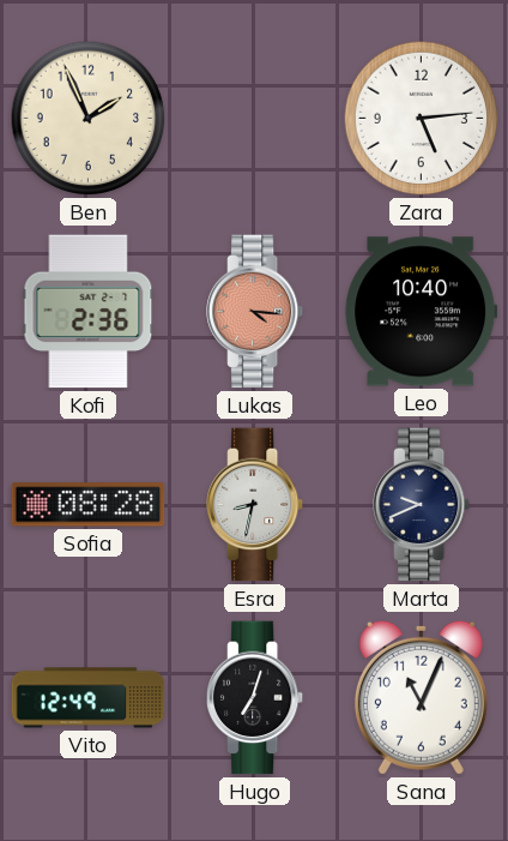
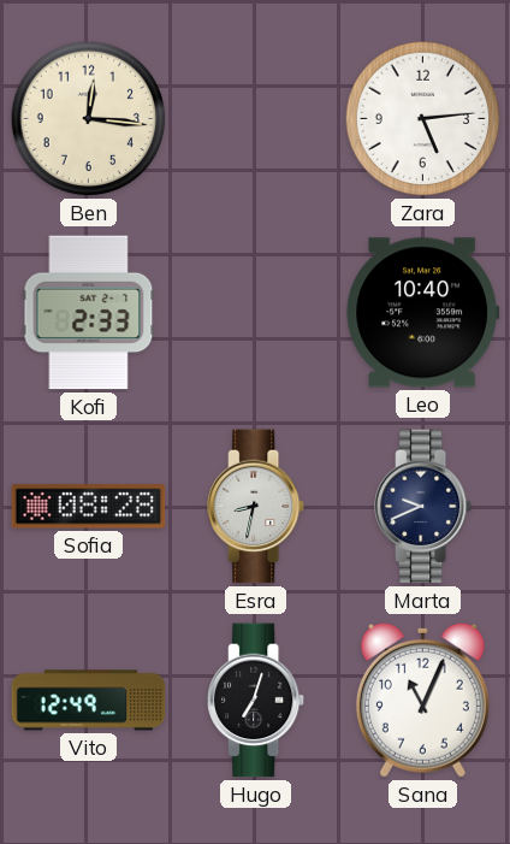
Ben: 1:56 -> 12:16 (89, 119)
Kofi: 2:36 -> 2:33 (89, 313)
Lukas: 4:16 -> none (256, 312)
